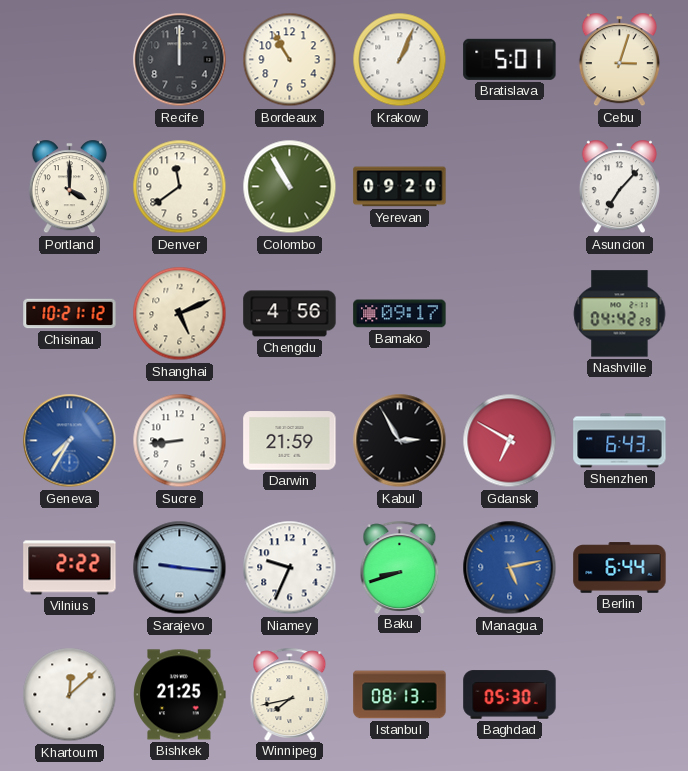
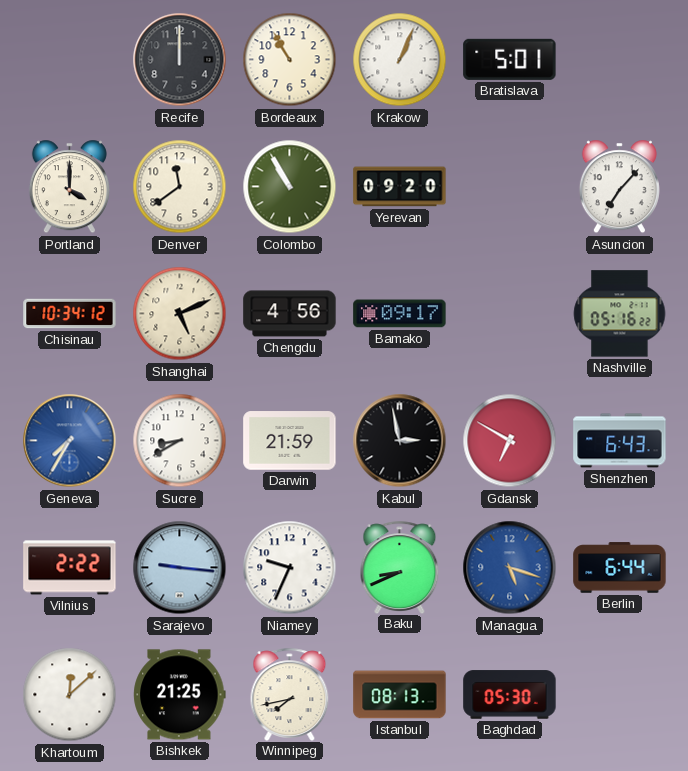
Cebu: 3:03 -> none (619, 60)
Chisinau: 10:21 -> 10:34 (70, 314)
Nashville: 04:42 -> 05:16 (620, 314)
Sucre: 8:44 -> 8:40 (180, 441)
Kabul: 2:55 -> 2:58 (400, 441)
Baku: 8:42 -> 8:41 (400, 567)
Managua: 5:13 -> 5:18 (510, 568)
